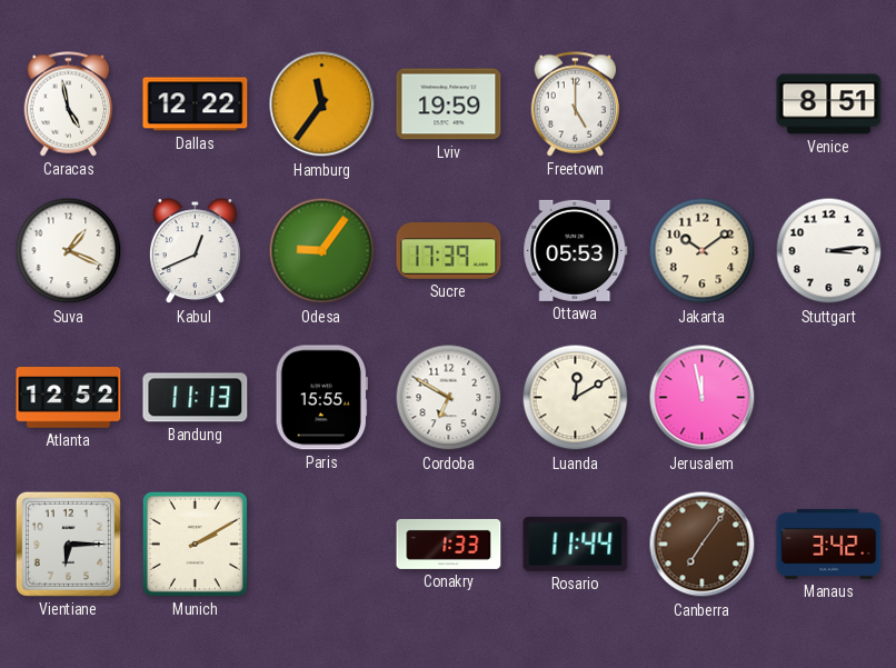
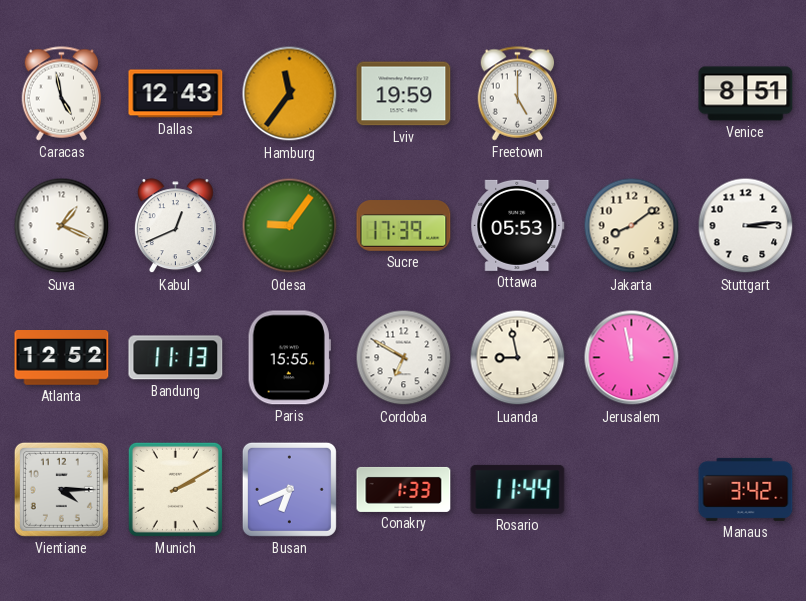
Dallas: 12:22 -> 12:43 (176, 94)
Jakarta: 10:09 -> 8:09 (632, 226)
Luanda: 12:10 -> 8:58 (518, 358)
Vientiane: 6:15 -> 4:15 (61, 489)
Busan: none -> 6:41 (289, 489)
Canberra: 7:06 -> none (703, 545)
